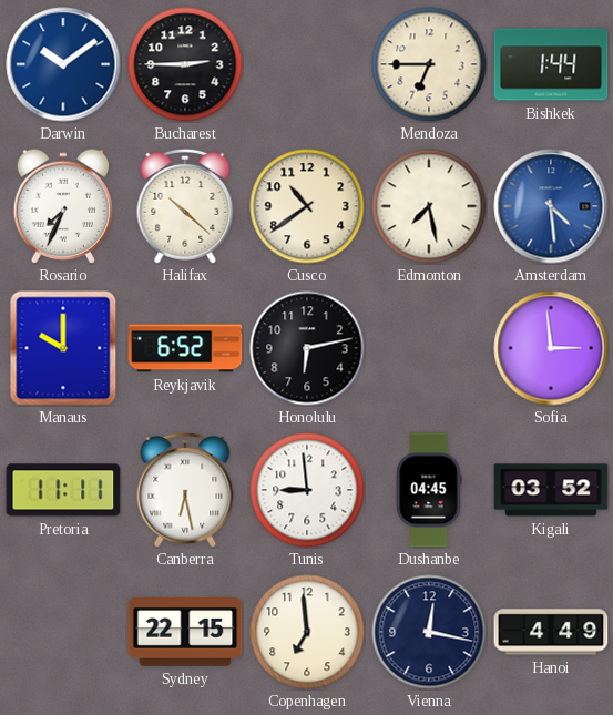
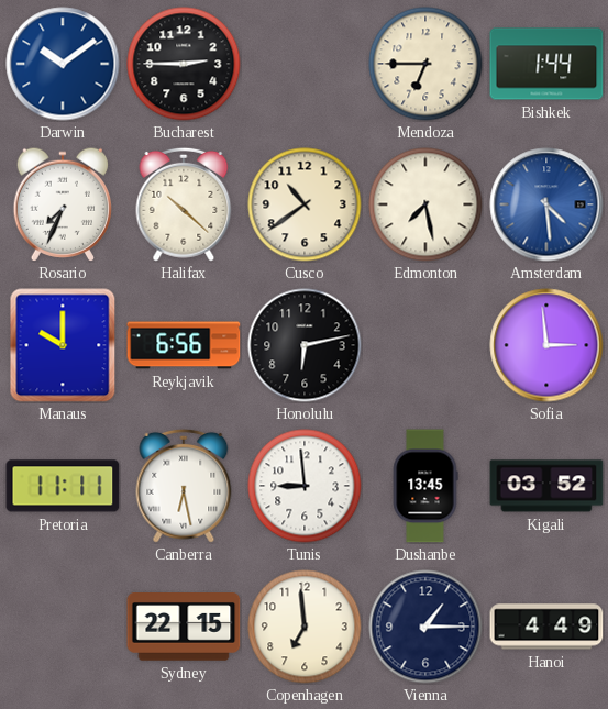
Reykjavik: 6:52 -> 6:56 (184, 345)
Dushanbe: 04:45 -> 13:45 (425, 486)
Vienna: 12:17 -> 1:15 (425, 627)
